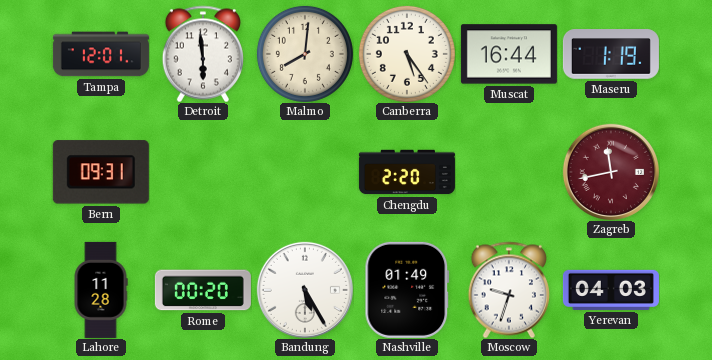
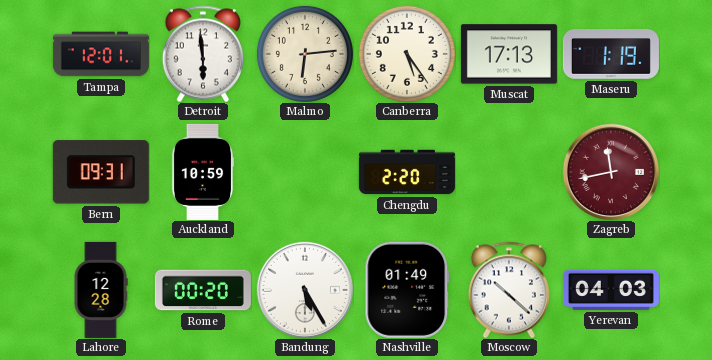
Malmo: 8:01 -> 6:14 (305, 54)
Muscat: 16:44 -> 17:13 (509, 54)
Auckland: none -> 10:59 (203, 172)
Lahore: 11:28 -> 12:28 (101, 290)
Moscow: 9:33 -> 10:22 (509, 290)
